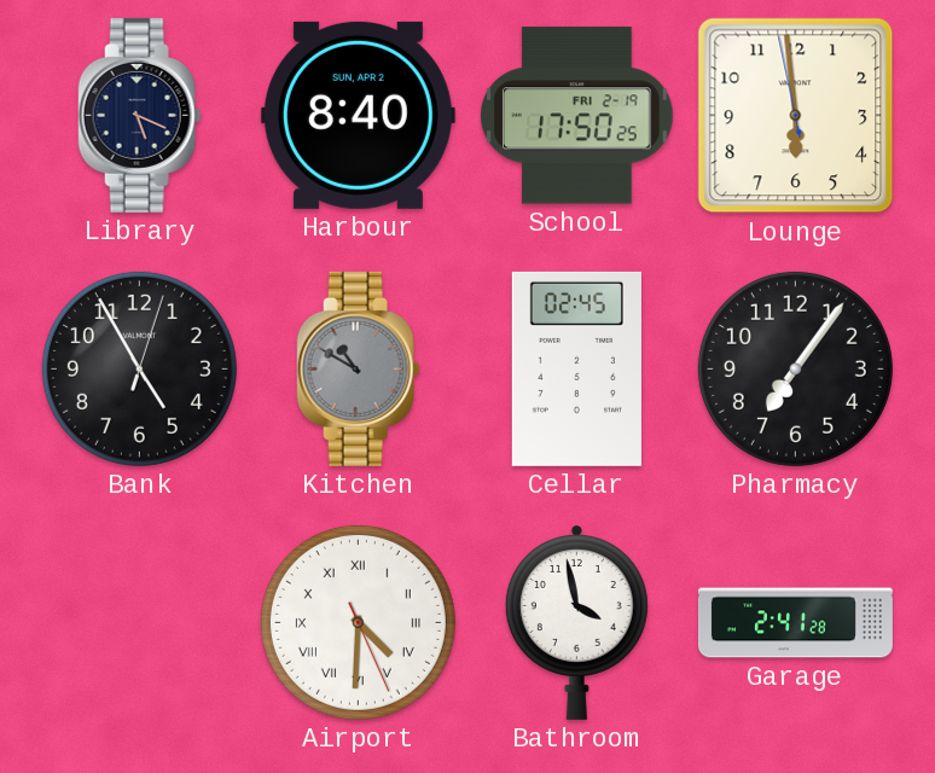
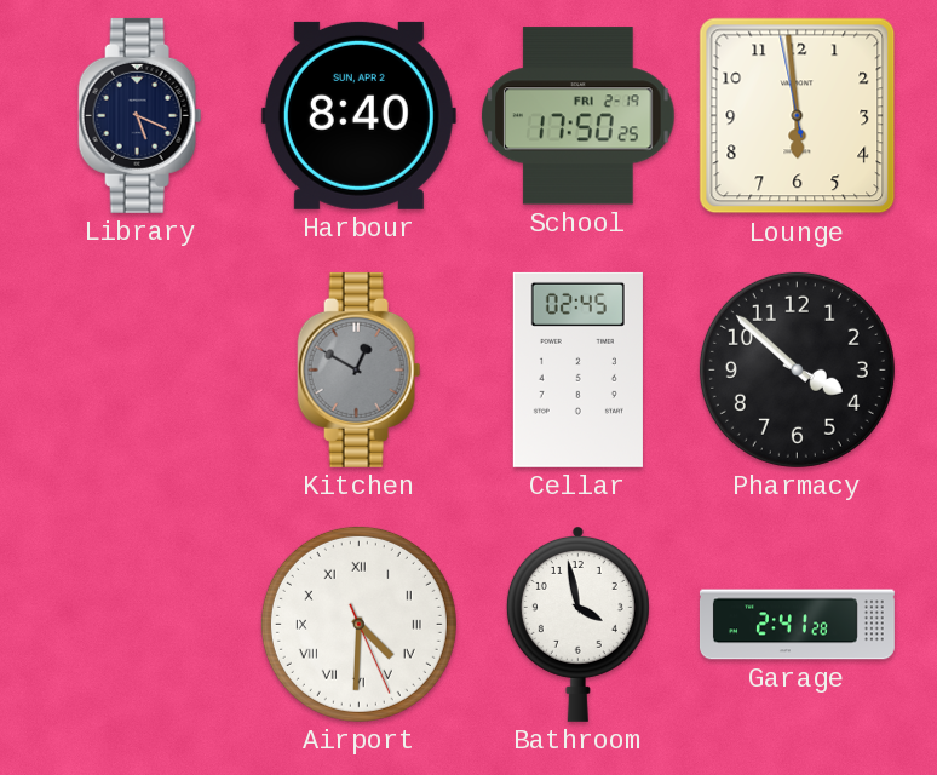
Bank: 4:55 -> none (139, 368)
Kitchen: 10:50 -> 12:50 (360, 369)
Pharmacy: 7:06 -> 3:52 (797, 369)
